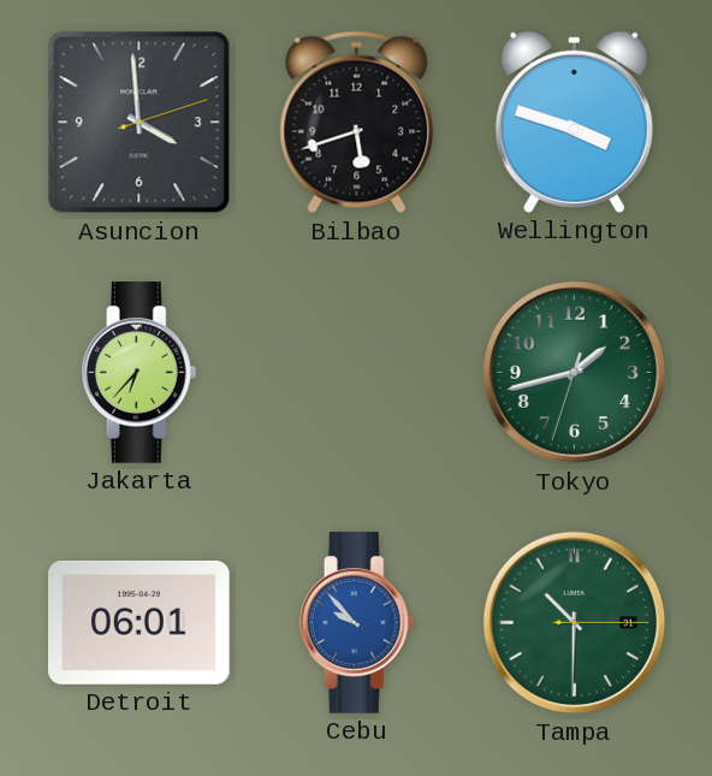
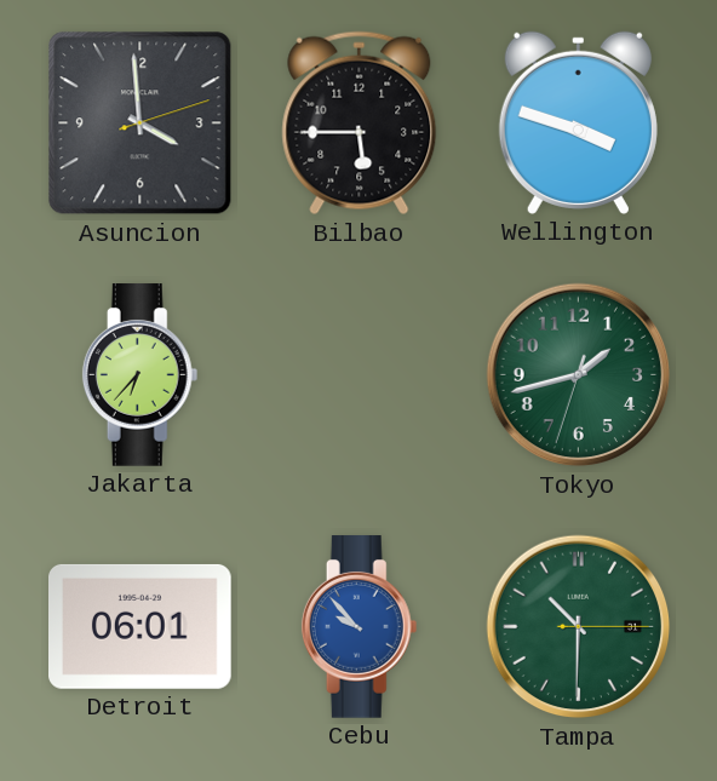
Bilbao: 5:42 -> 5:45 (360, 124)
